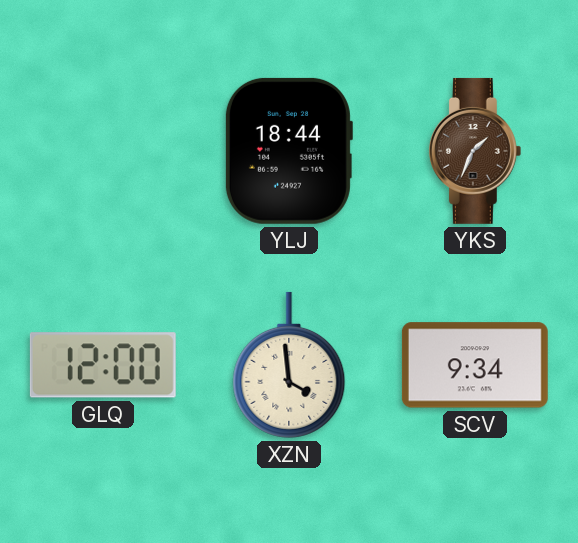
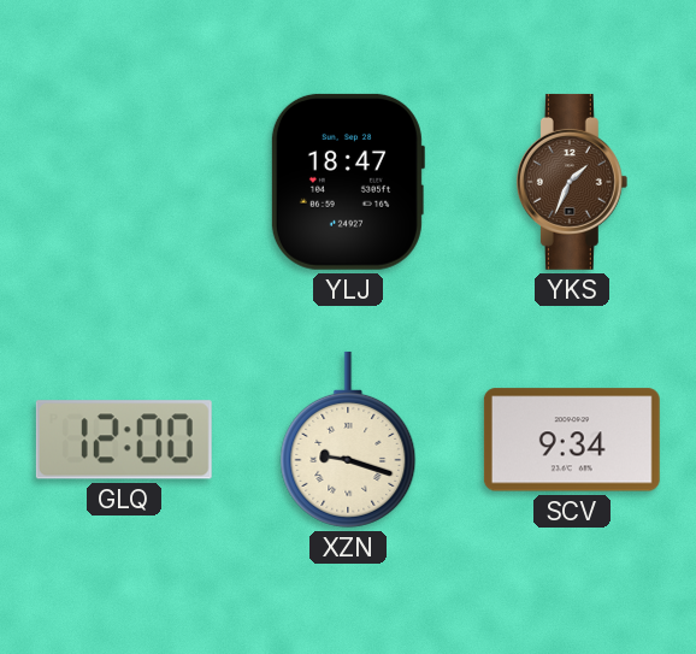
YLJ: 18:44 -> 18:47 (347, 182)
XZN: 3:59 -> 9:18 (348, 440)
